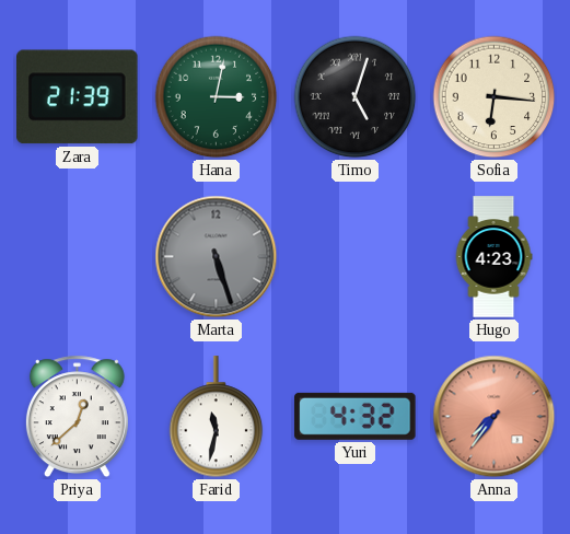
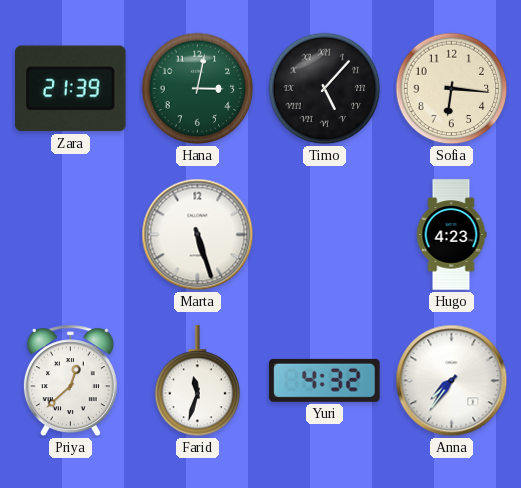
Timo: 5:03 -> 5:07 (325, 89)
Marta dial: grey -> white (198, 235)
Farid: 11:32 -> 11:33 (198, 381)
Anna dial: salmon -> white (452, 381)
